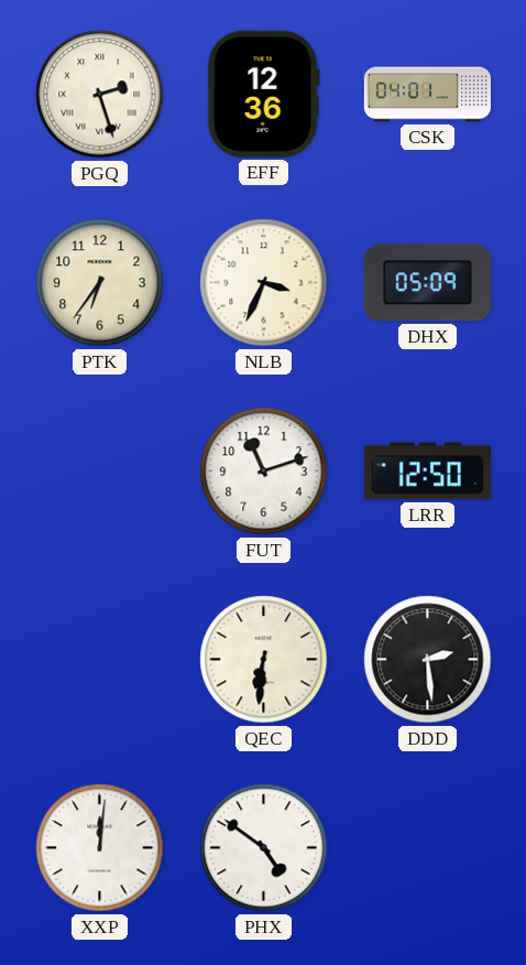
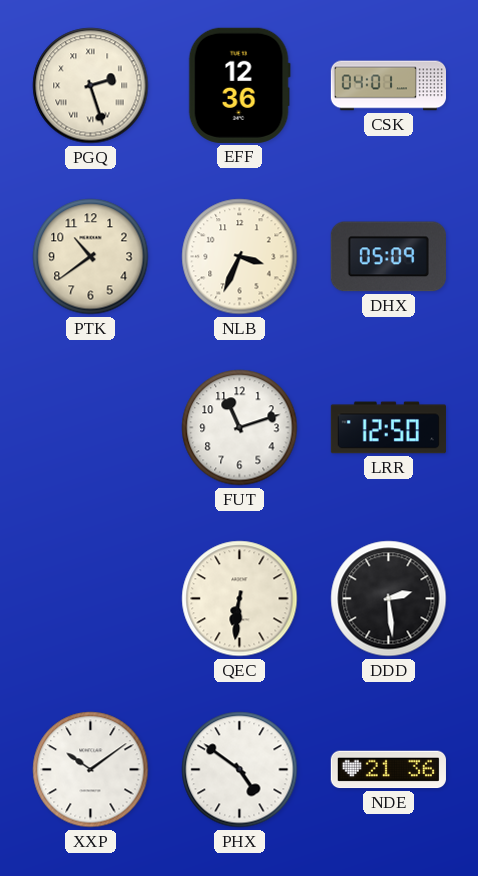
PTK: 6:36 -> 10:39 (91, 257)
XXP: 12:01 -> 10:09 (91, 770)
NDE: none -> 21:36 (388, 770)
